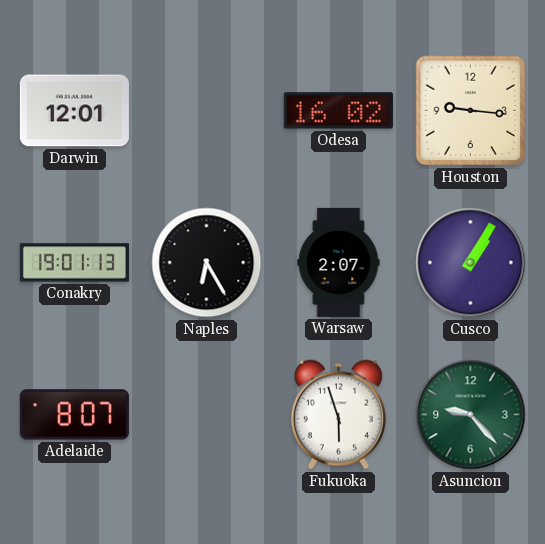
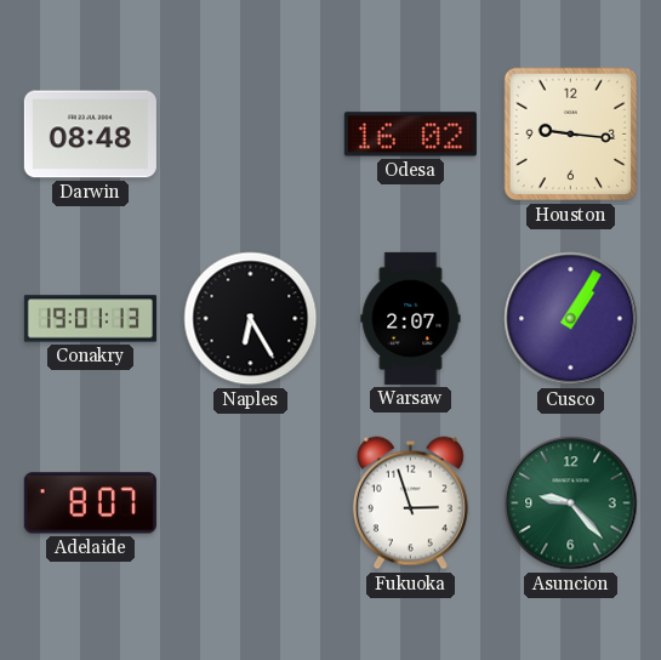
Darwin: 12:01 -> 08:48 (90, 135)
Fukuoka: 5:57 -> 2:57 (410, 503)
